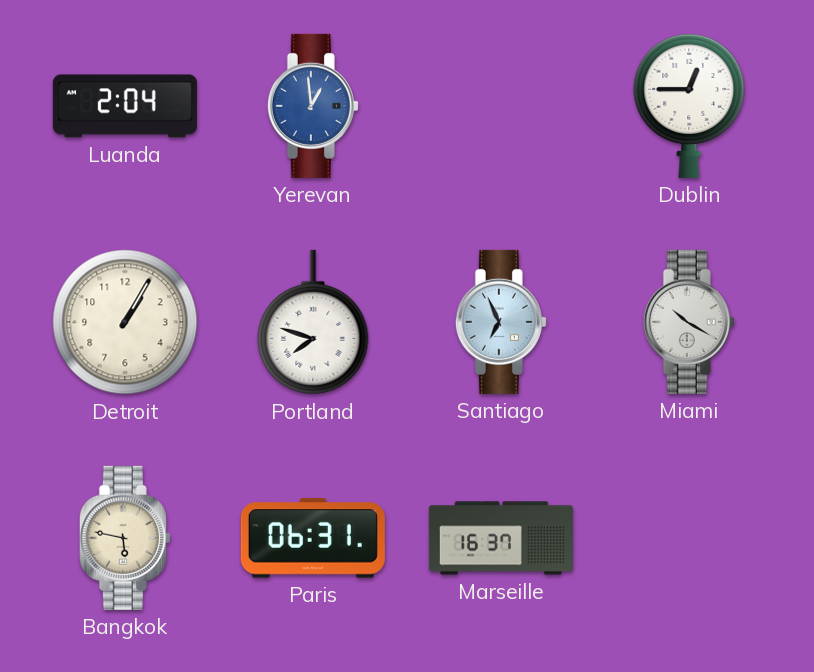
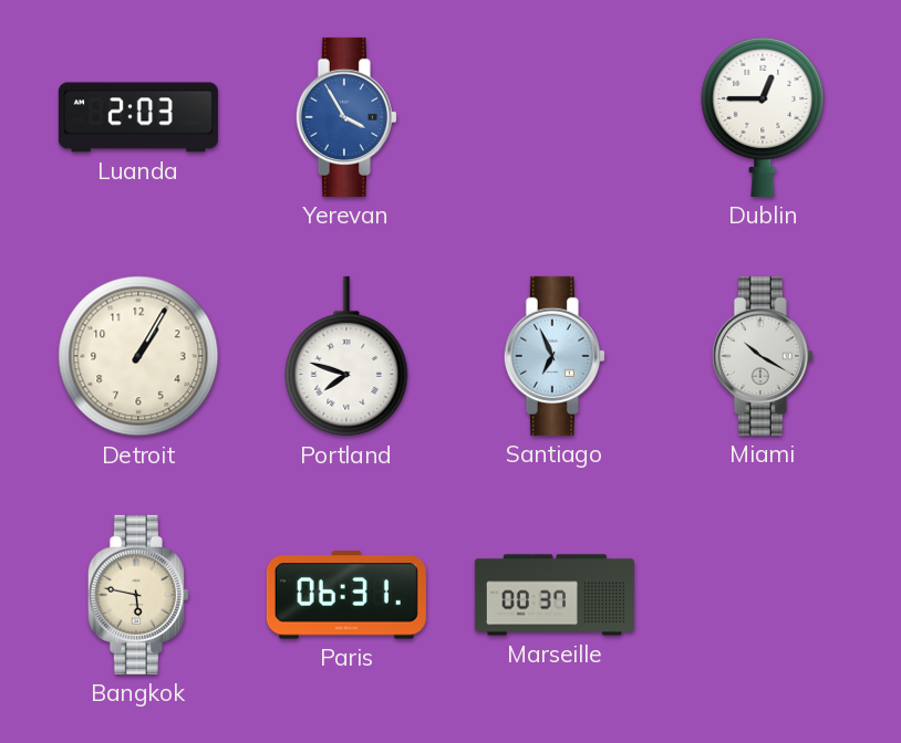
Luanda: 2:04 -> 2:03 (138, 117)
Yerevan: 12:59 -> 3:55 (346, 117)
Marseille: 16:37 -> 00:37 (555, 595)
